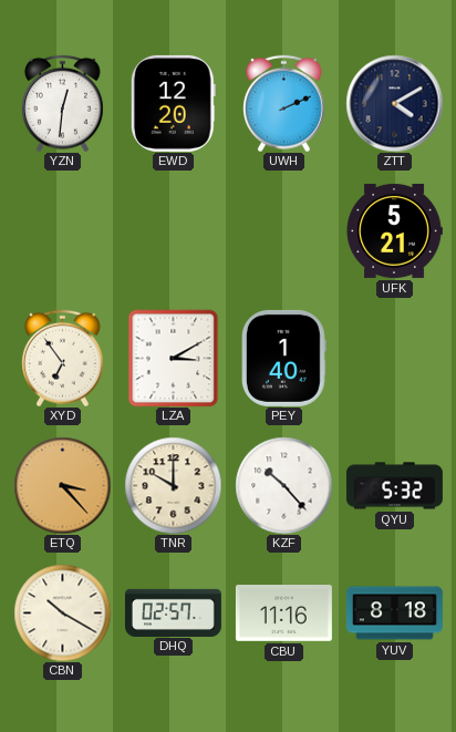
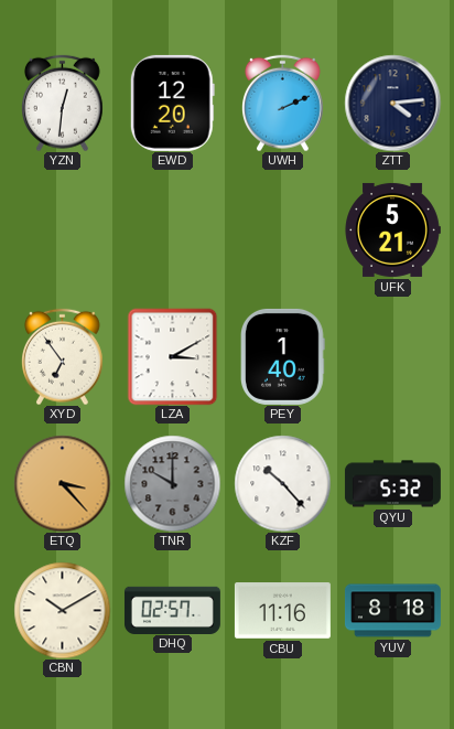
ZTT: 4:10 -> 4:14 (392, 103)
TNR dial: cream -> grey (172, 483)
CBN: 10:20 -> 10:10 (62, 610)
